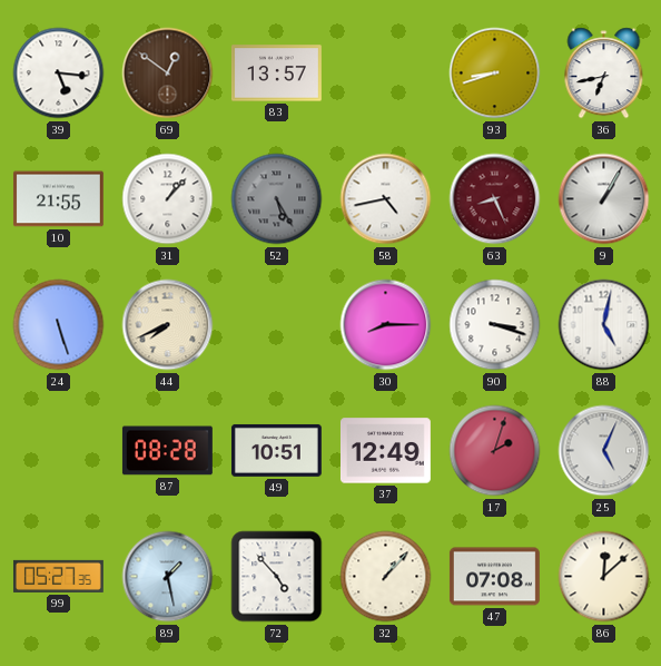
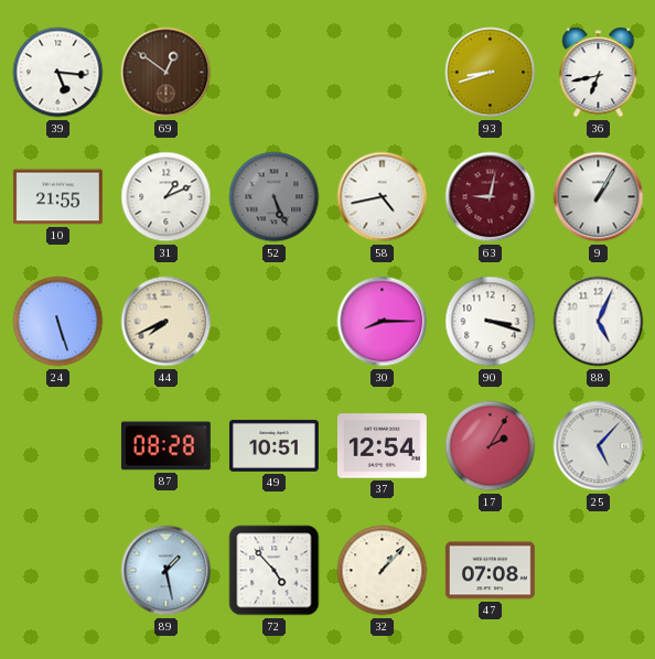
83: 13:57 -> none (276, 74)
31: 1:07 -> 1:11 (167, 197)
52: 5:25 -> 5:26 (275, 197)
63: 8:26 -> 9:02 (491, 197)
88: 5:02 -> 5:04 (599, 322)
37: 12:49 -> 12:54 (382, 446)
17: 2:03 -> 2:05 (491, 446)
25: 5:04 -> 5:07 (599, 446)
99: 05:27 -> none (58, 576)
86: 12:08 -> none (604, 577)
